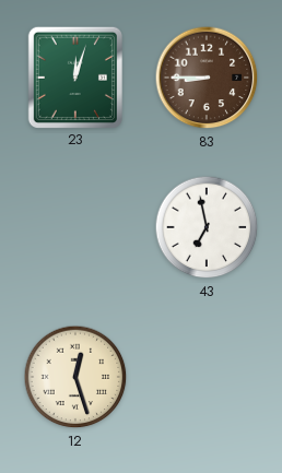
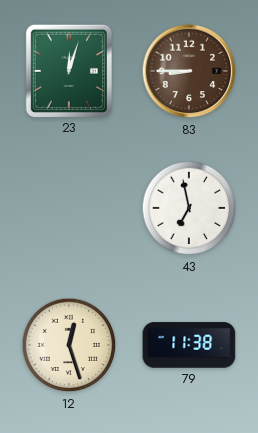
79: none -> 11:38 (189, 345)
